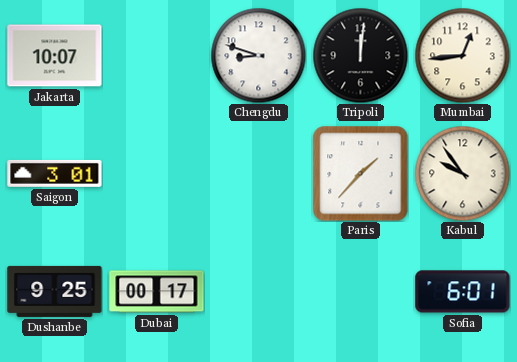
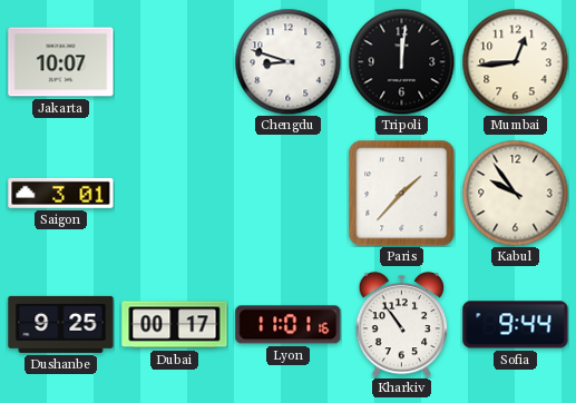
Lyon: none -> 11:01 (289, 325)
Kharkiv: none -> 10:54 (402, 324)
Sofia: 6:01 -> 9:44 (516, 325)
